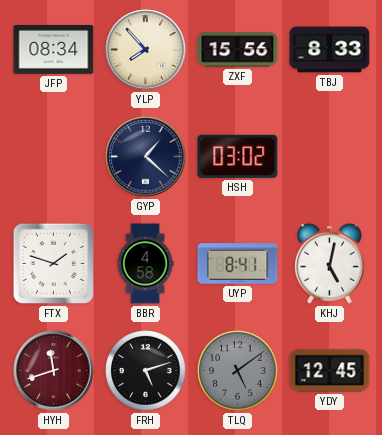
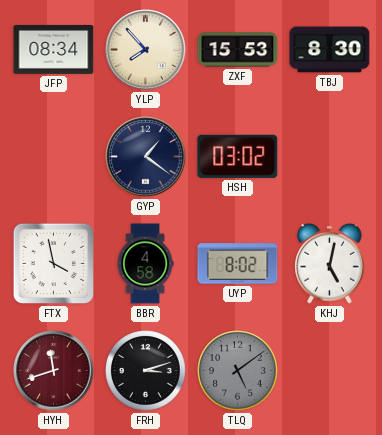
ZXF: 15:56 -> 15:53 (238, 50)
TBJ: 8:33 -> 8:30 (330, 50)
GYP: 1:22 -> 1:21 (146, 157)
FTX: 1:48 -> 3:58 (54, 264)
UYP: 8:41 -> 8:02 (238, 264)
FRH: 5:12 -> 3:12 (146, 371)
YDY: 12:45 -> none (330, 371)
